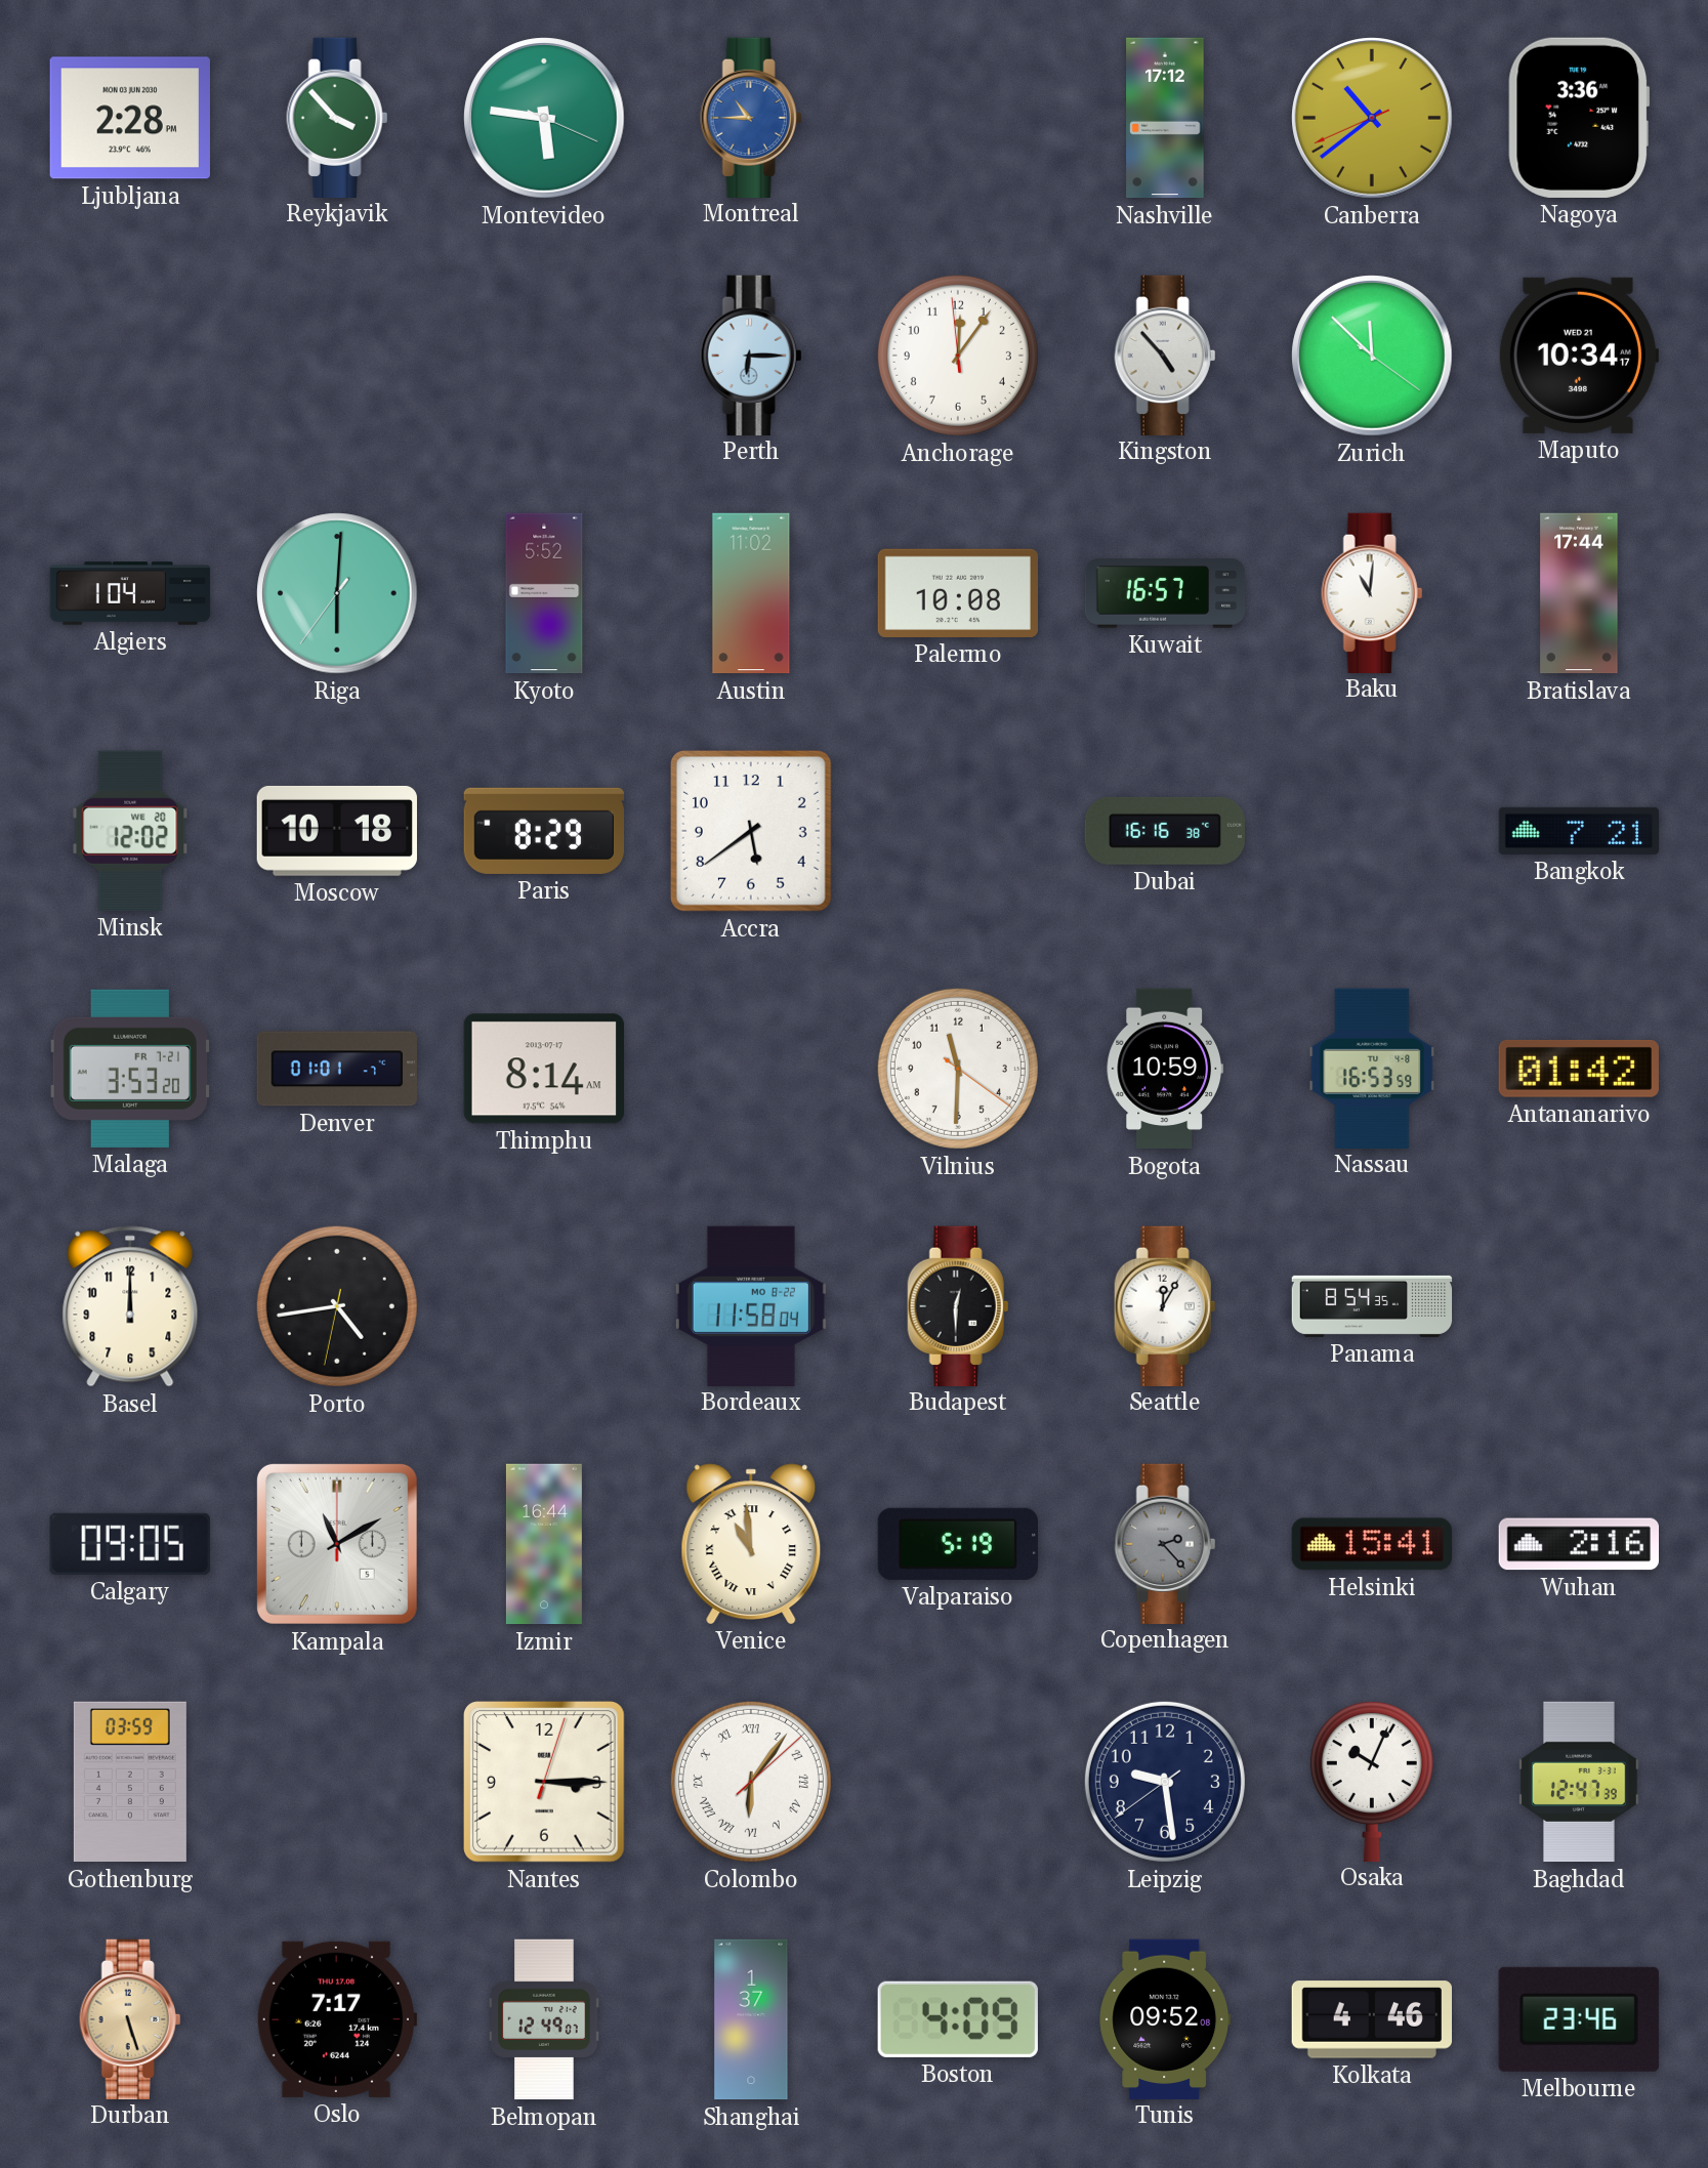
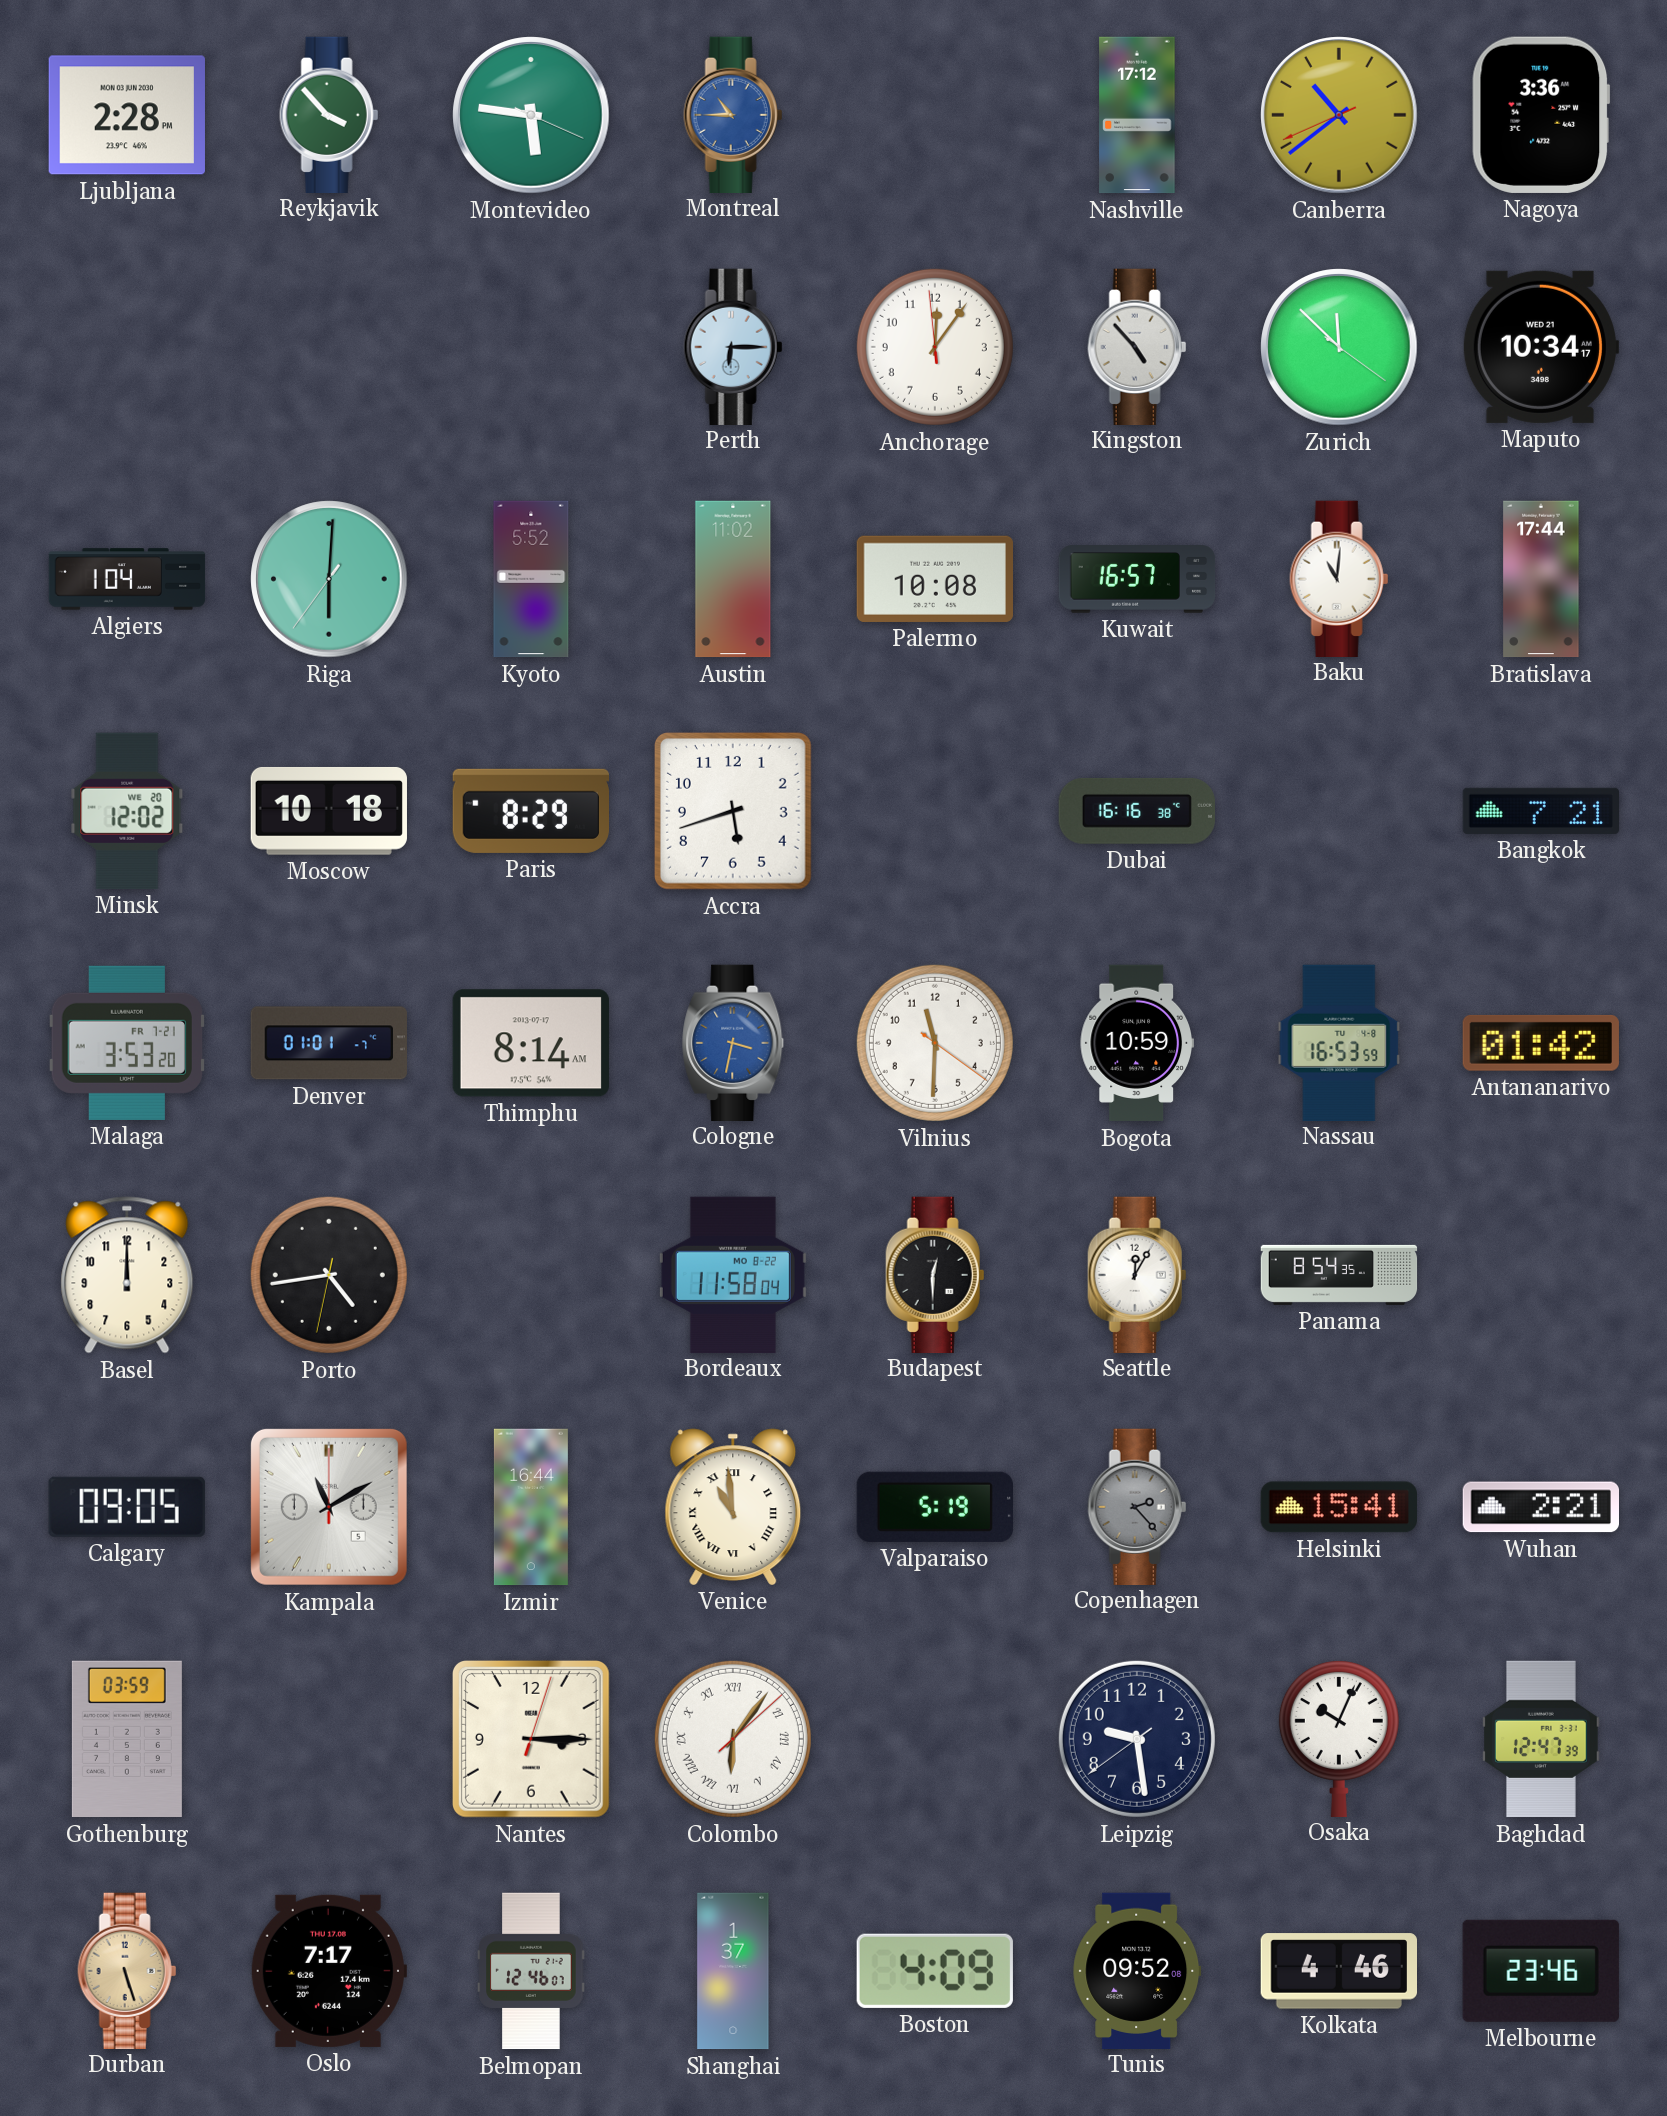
Accra: 5:39 -> 5:42 (733, 811)
Cologne: none -> 3:32 (734, 1042)
Wuhan: 2:16 -> 2:21 (1540, 1507)
Belmopan: 12:49 -> 12:46 (531, 1971)
